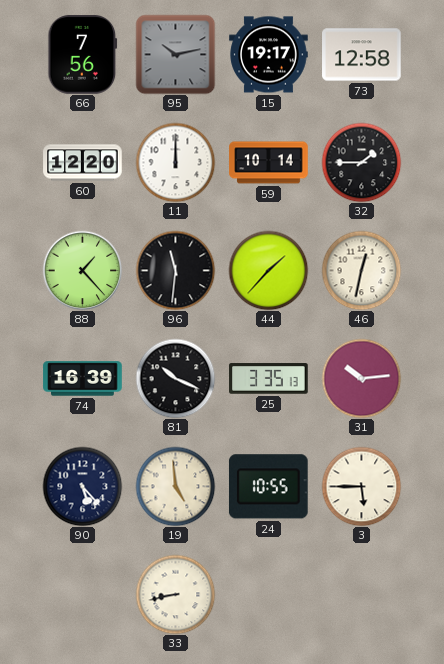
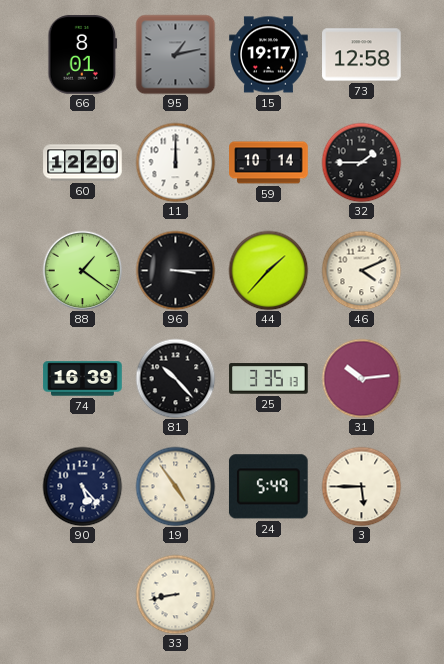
66: 7:56 -> 8:01 (83, 55)
95: 10:13 -> 1:13 (175, 54)
88: 1:23 -> 1:21 (82, 270)
96: 11:31 -> 3:15 (175, 270)
46: 12:32 -> 4:11 (361, 270)
81: 10:19 -> 10:23 (175, 378)
19: 4:59 -> 4:54 (175, 486)
24: 10:55 -> 5:49 (268, 487)
